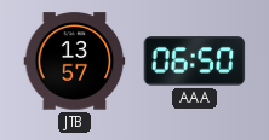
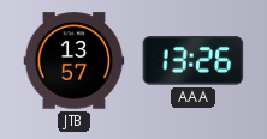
AAA: 06:50 -> 13:26 (194, 61)
